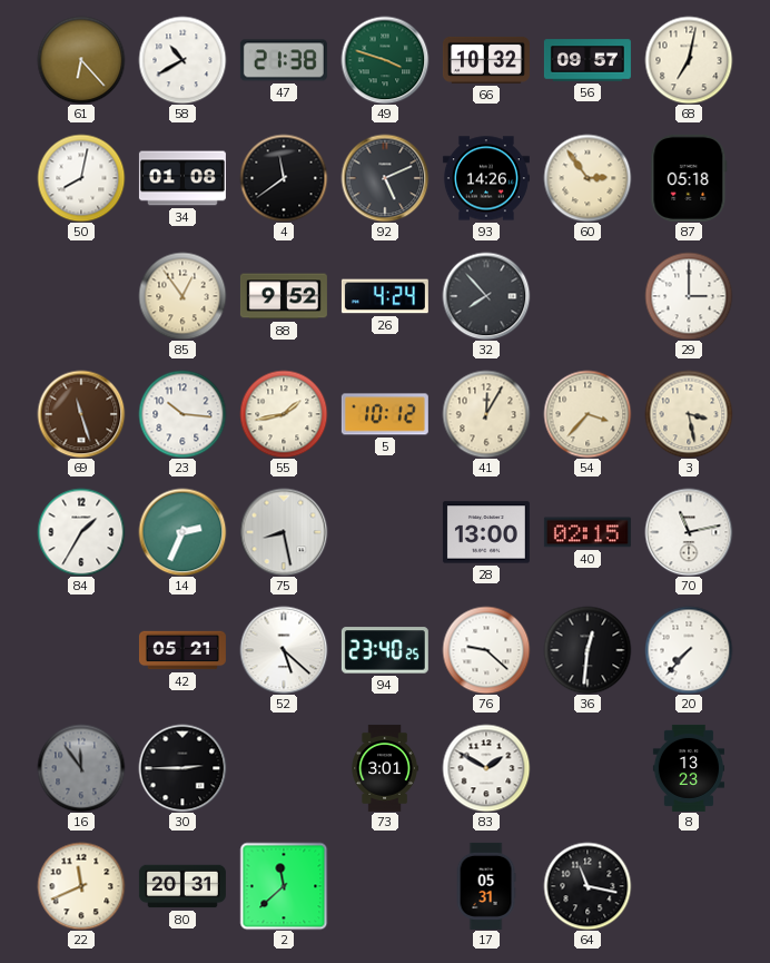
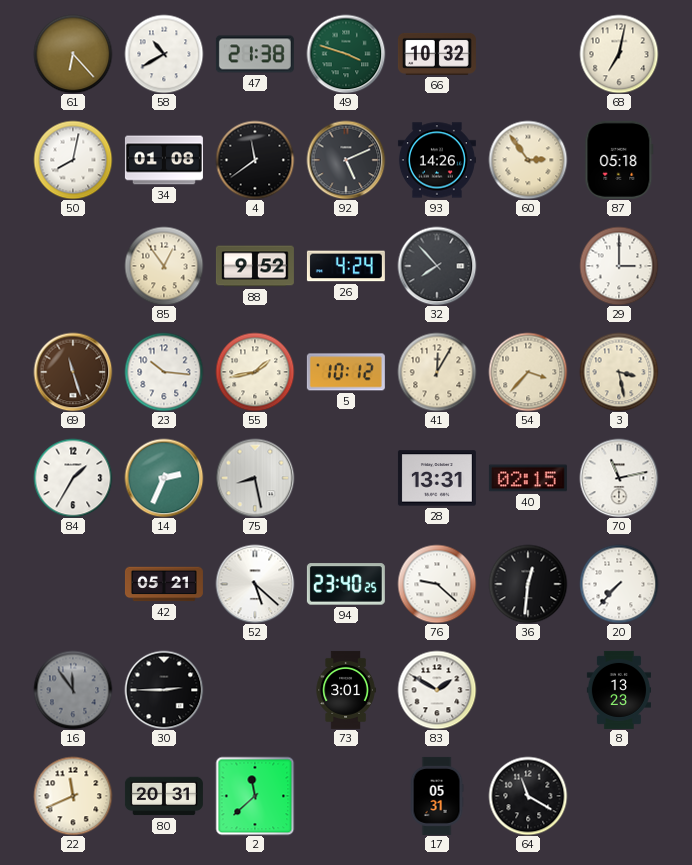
56: 09:57 -> none (588, 60)
28: 13:00 -> 13:31 (437, 478)
64: 11:17 -> 11:20 (528, 796)
